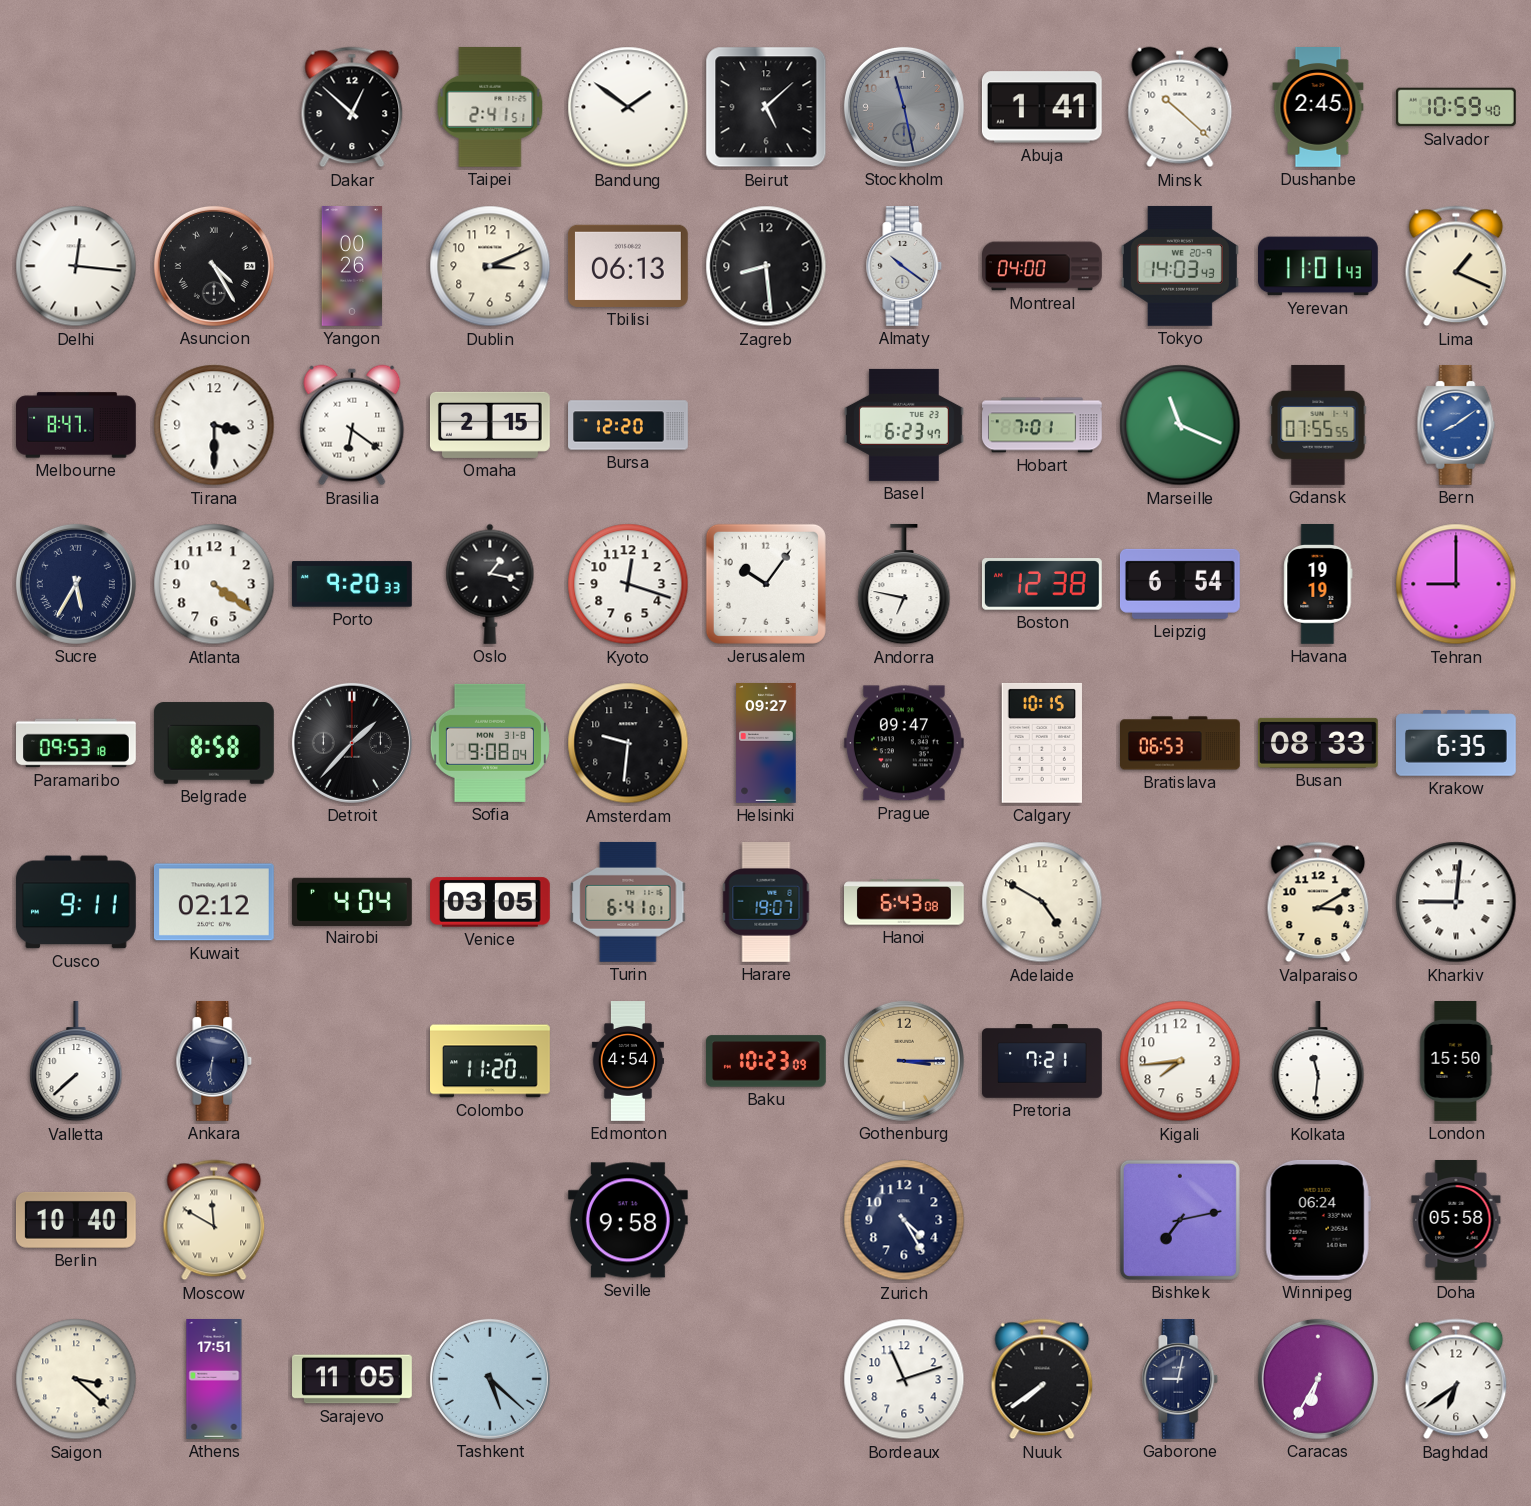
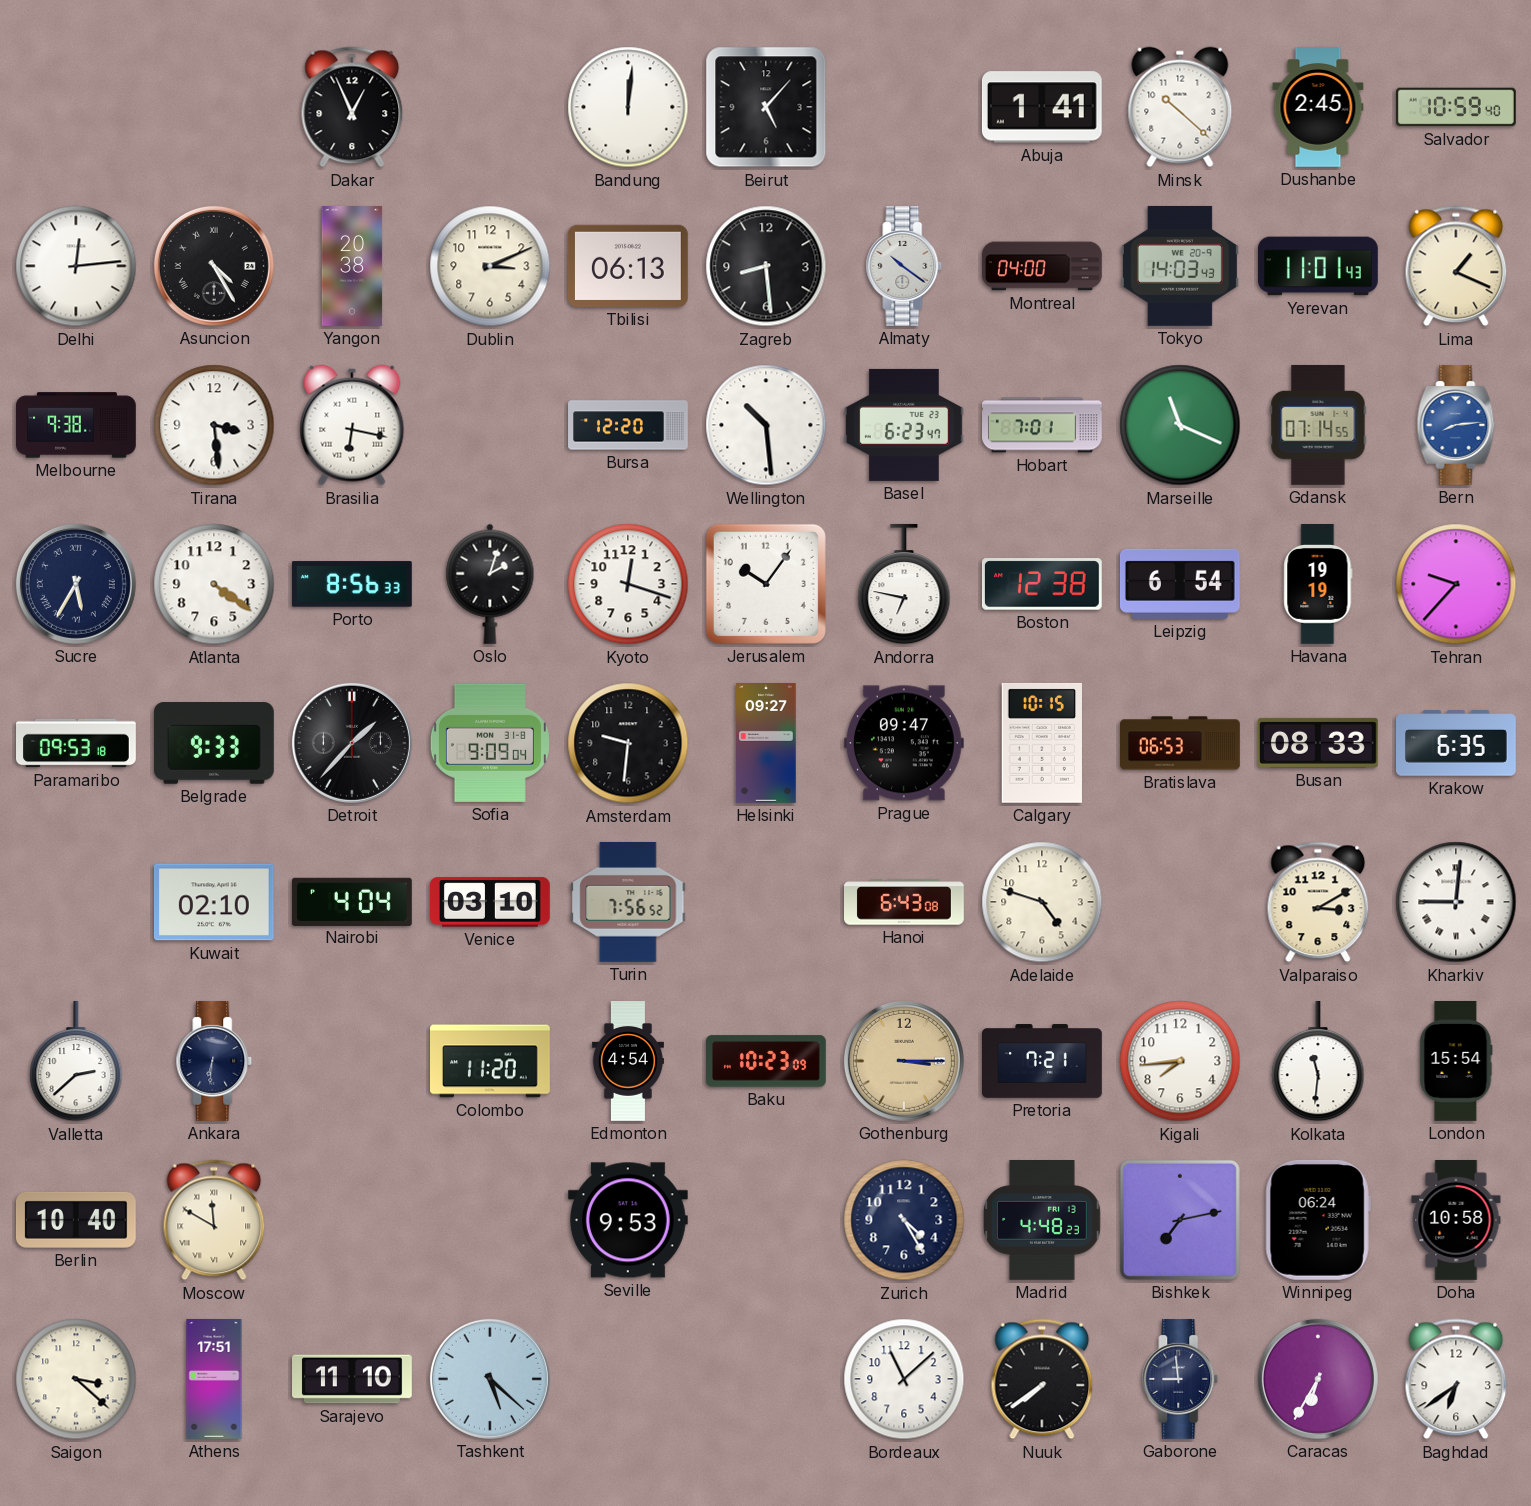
Dakar: 12:52 -> 12:56 (352, 107)
Taipei: 2:41 -> none (490, 107)
Bandung: 1:51 -> 12:01 (628, 107)
Beirut: 5:08 -> 5:07 (766, 107)
Stockholm: 11:28 -> none (904, 107)
Delhi: 12:16 -> 12:14 (76, 266)
Yangon: 00:26 -> 20:38 (352, 267)
Melbourne: 8:47 -> 9:38 (77, 425)
Tirana: 3:30 -> 3:29 (214, 425)
Brasilia: 6:21 -> 6:17 (352, 425)
Omaha: 2:15 -> none (490, 425)
Wellington: none -> 10:29 (766, 425)
Gdansk: 07:55 -> 07:14 (1318, 425)
Bern: 8:09 -> 8:14 (1456, 426)
Porto: 9:20 -> 8:56 (352, 584)
Oslo: 1:17 -> 2:03 (490, 584)
Tehran: 9:00 -> 9:37 (1456, 584)
Belgrade: 8:58 -> 9:33 (214, 743)
Sofia: 9:08 -> 9:09 (490, 743)
Cusco: 9:11 -> none (76, 902)
Kuwait: 02:12 -> 02:10 (214, 902)
Venice: 03:05 -> 03:10 (491, 902)
Turin: 6:41 -> 7:56 (628, 902)
Harare: 19:07 -> none (766, 903)
Adelaide: 4:50 -> 4:48 (1042, 902)
Valletta: 7:38 -> 2:38 (76, 1061)
London: 15:50 -> 15:54 (1456, 1062)
Seville: 9:58 -> 9:53 (628, 1220)
Madrid: none -> 4:48 (1043, 1221)
Doha: 05:58 -> 10:58 (1456, 1221)
Sarajevo: 11:05 -> 11:10 (353, 1379)
Bordeaux: 11:12 -> 11:08 (904, 1379)
Gaborone: 9:02 -> 8:59 (1180, 1380)
